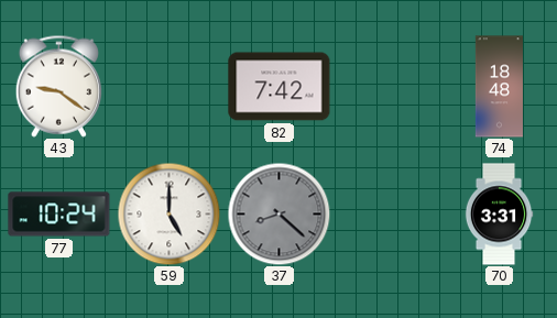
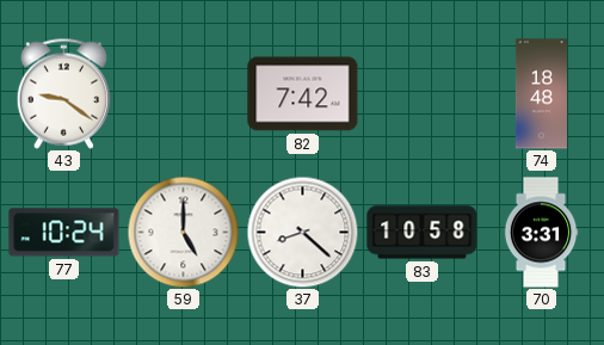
37 dial: grey -> white (302, 232)
83: none -> 10:58 (423, 233)
